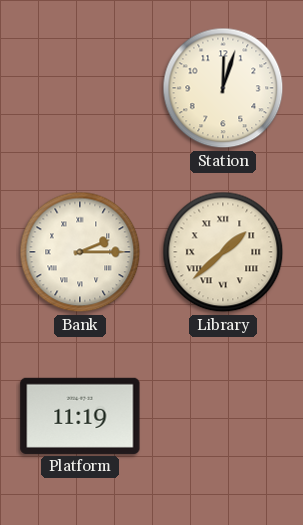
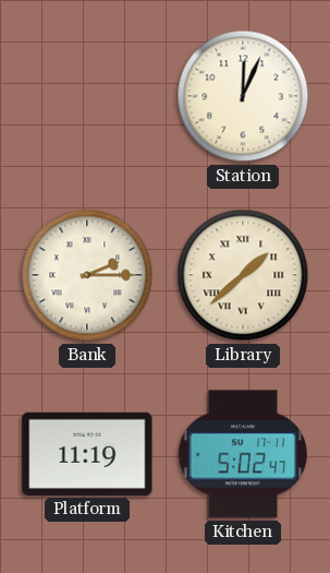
Station: 12:03 -> 12:04 (243, 96)
Kitchen: none -> 5:02 (242, 454)
